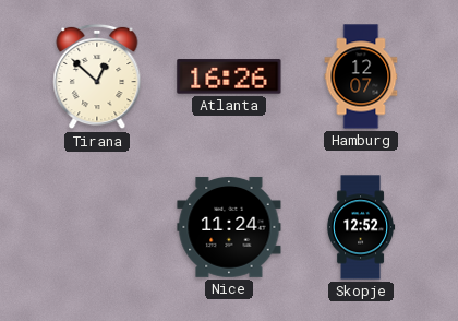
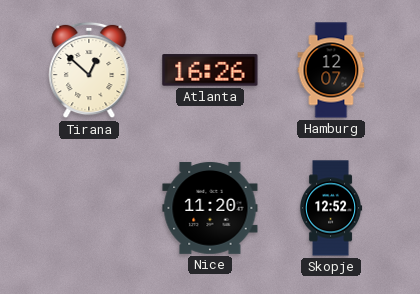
Nice: 11:24 -> 11:20 (210, 208)
